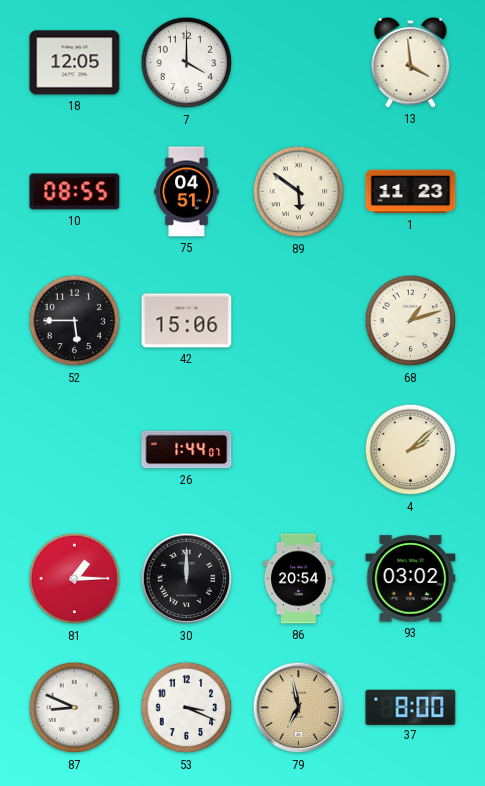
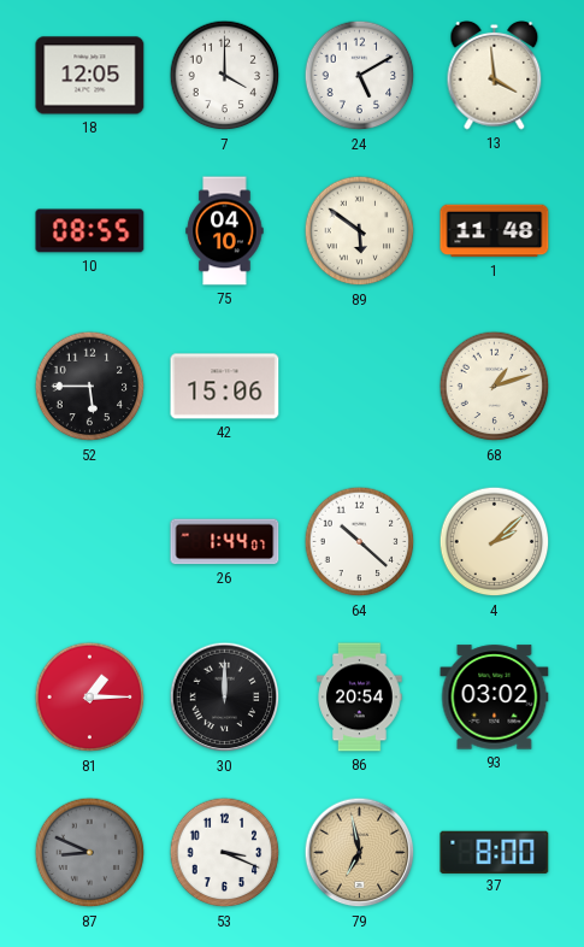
24: none -> 5:10 (360, 76)
75: 04:51 -> 04:10 (225, 231)
1: 11:23 -> 11:48 (495, 231)
64: none -> 10:22 (360, 542)
87 dial: white -> grey (90, 853)
